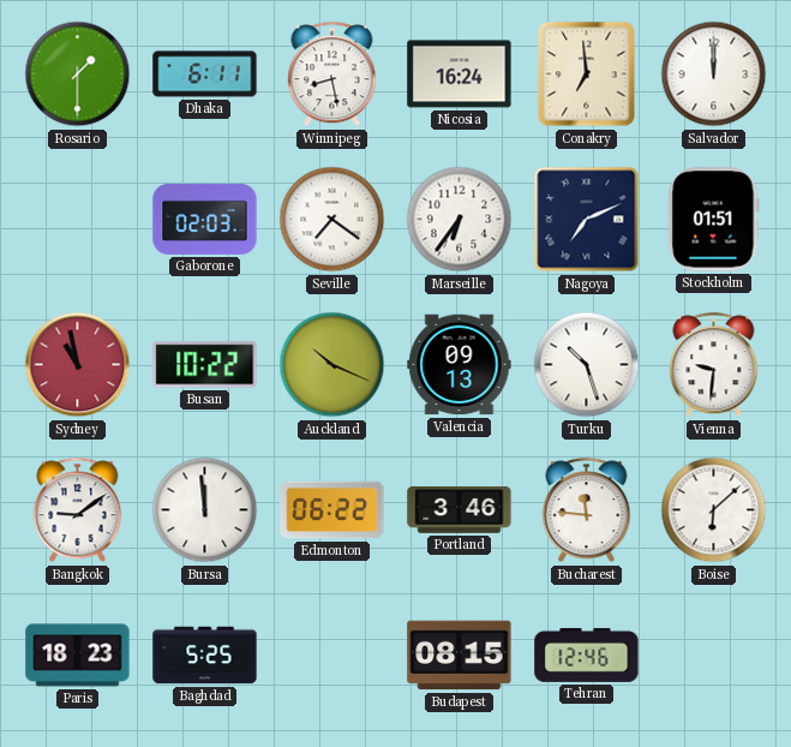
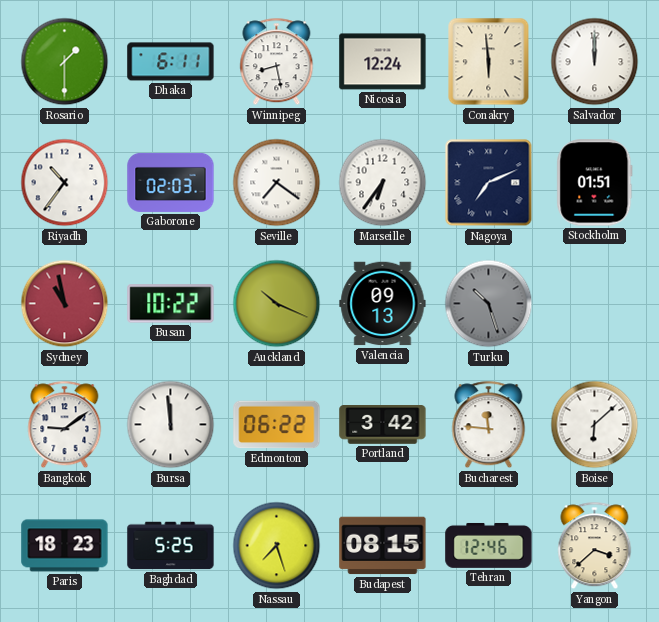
Nicosia: 16:24 -> 12:24 (383, 62)
Conakry: 6:59 -> 5:59 (489, 62)
Riyadh: none -> 10:36 (65, 183)
Turku dial: white -> grey (489, 304)
Vienna: 9:31 -> none (714, 365)
Portland: 3:46 -> 3:42 (383, 425)
Nassau: none -> 7:27 (277, 546)
Yangon: none -> 3:38 (595, 546)
